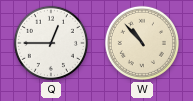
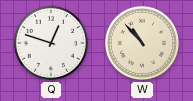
Q: 12:45 -> 12:48 (51, 43)
